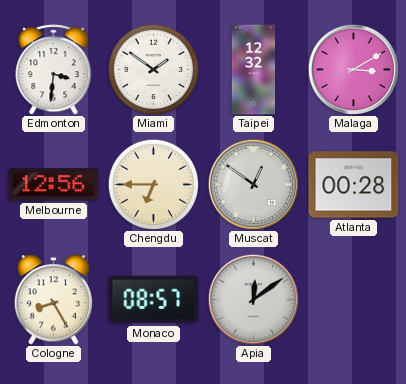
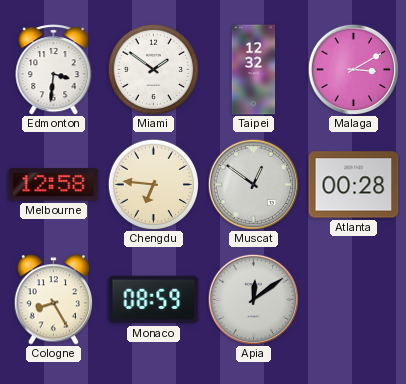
Melbourne: 12:56 -> 12:58 (54, 185)
Chengdu: 6:45 -> 6:46 (153, 184)
Monaco: 08:57 -> 08:59 (154, 300)
